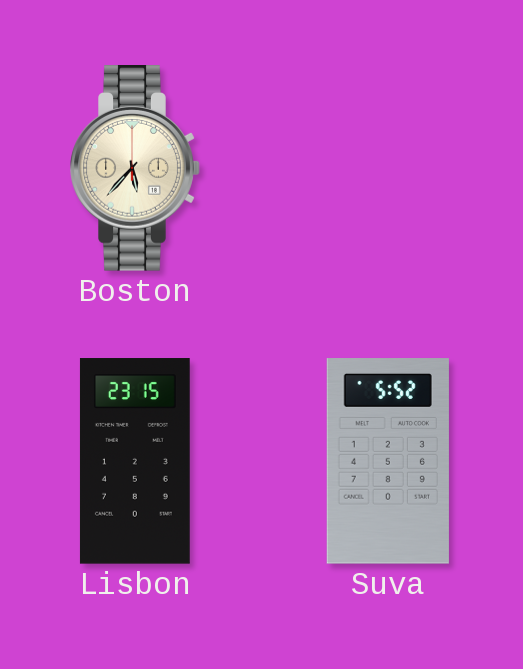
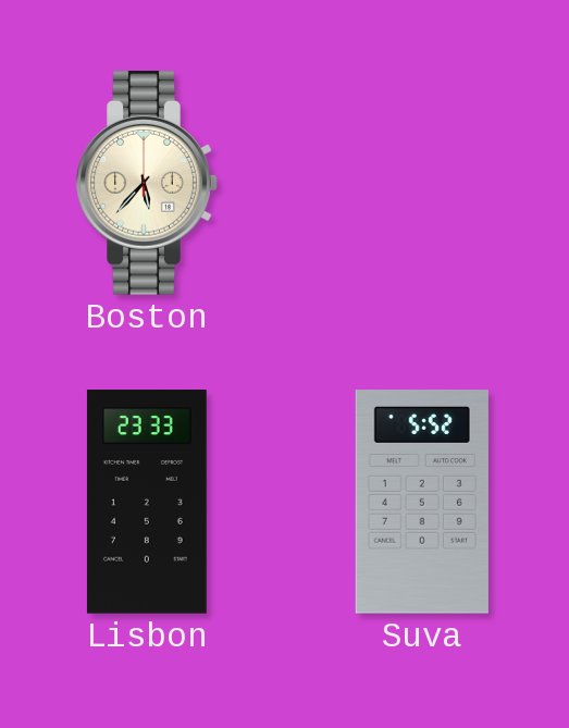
Lisbon: 23:15 -> 23:33 (147, 502)
